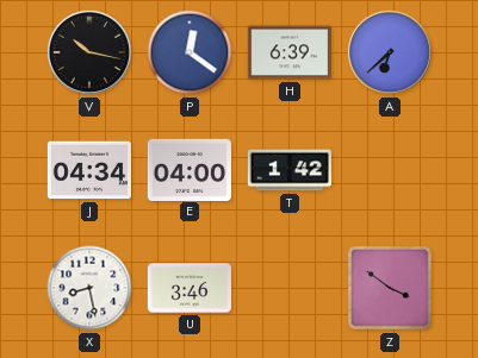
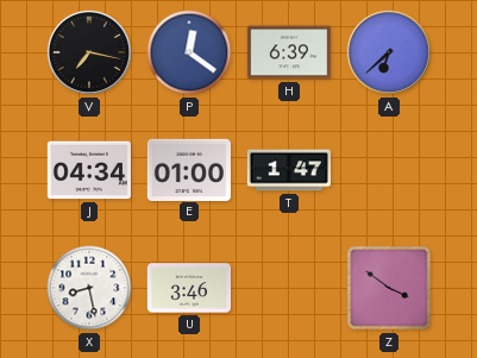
V: 10:17 -> 7:17 (89, 52)
E: 04:00 -> 01:00 (189, 169)
T: 1:42 -> 1:47 (289, 170)
